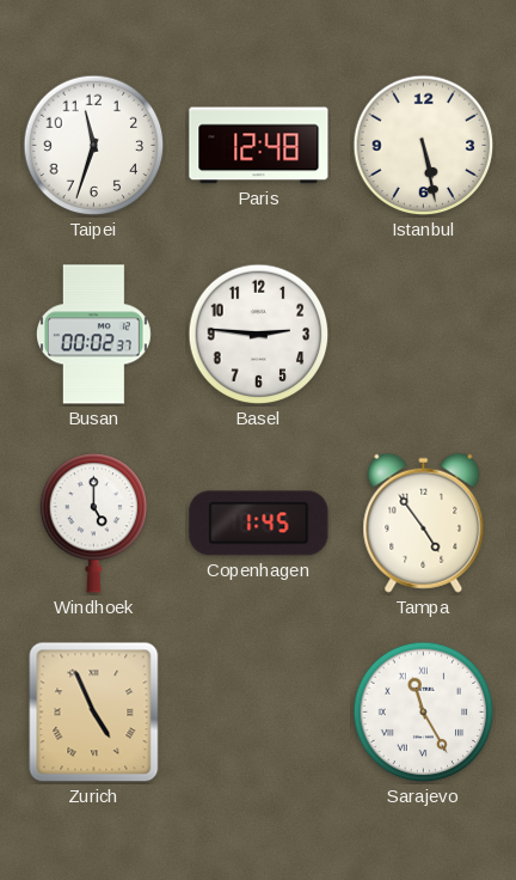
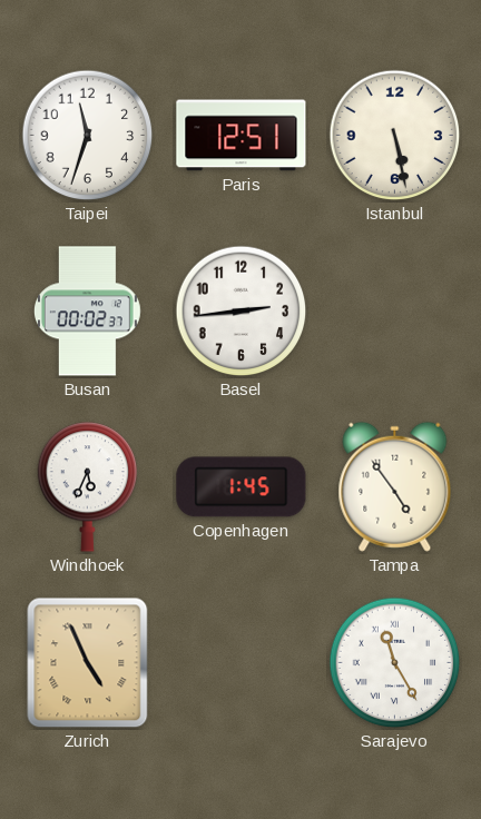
Paris: 12:48 -> 12:51 (242, 136)
Basel: 2:46 -> 2:44 (242, 312)
Windhoek: 5:00 -> 5:34 (88, 487)
